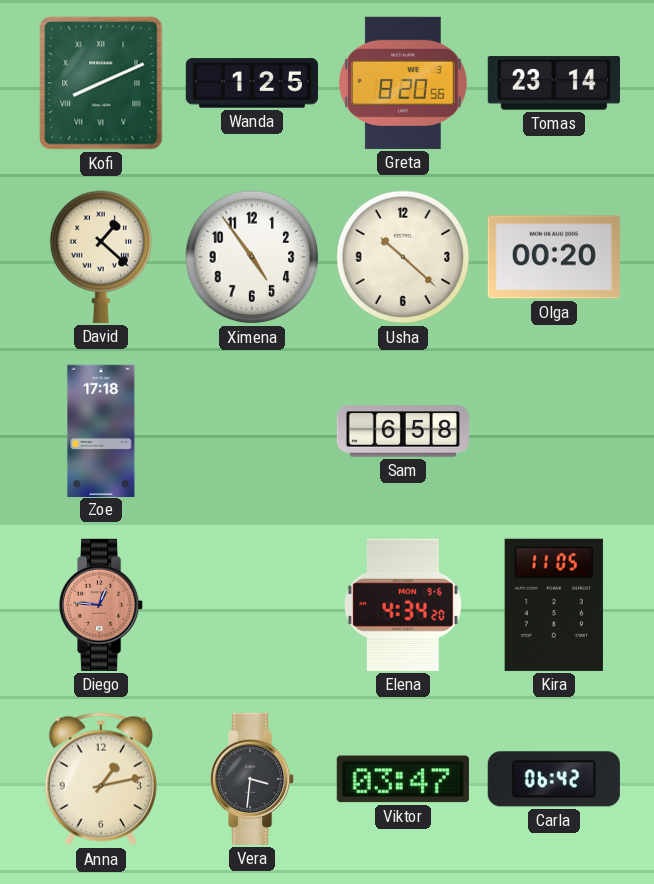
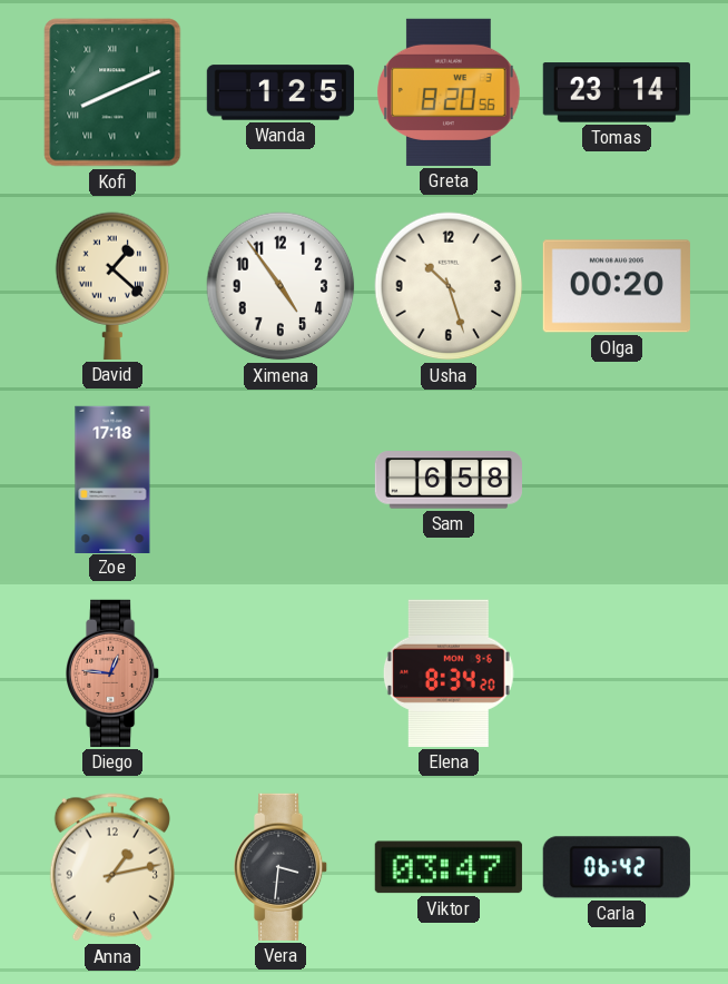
Usha: 10:22 -> 10:27 (449, 286)
Elena: 4:34 -> 8:34 (449, 673)
Kira: 11:05 -> none (554, 605)
